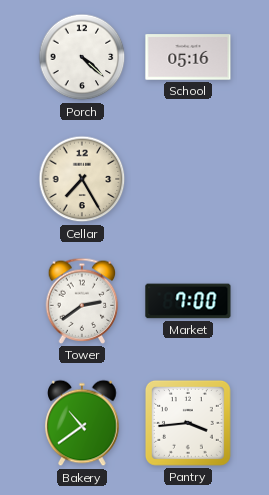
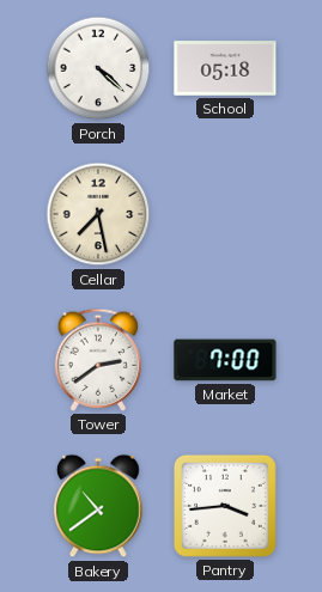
School: 05:16 -> 05:18 (225, 68)
Cellar: 7:25 -> 7:28 (98, 214)
